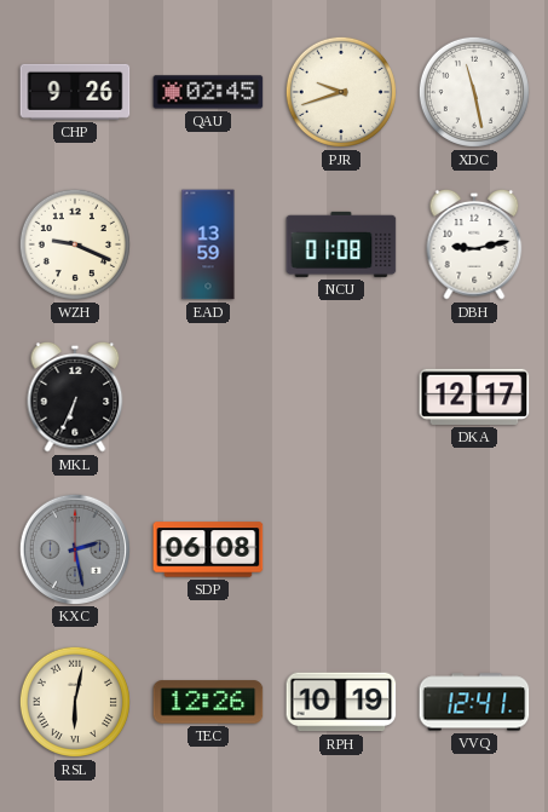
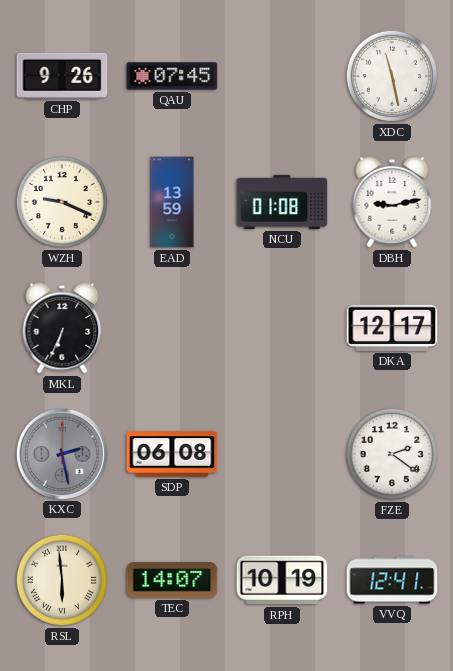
QAU: 02:45 -> 07:45 (172, 76)
PJR: 9:42 -> none (341, 92)
FZE: none -> 2:21 (392, 454)
RSL: 6:02 -> 5:59 (62, 580)
TEC: 12:26 -> 14:07 (172, 580)
